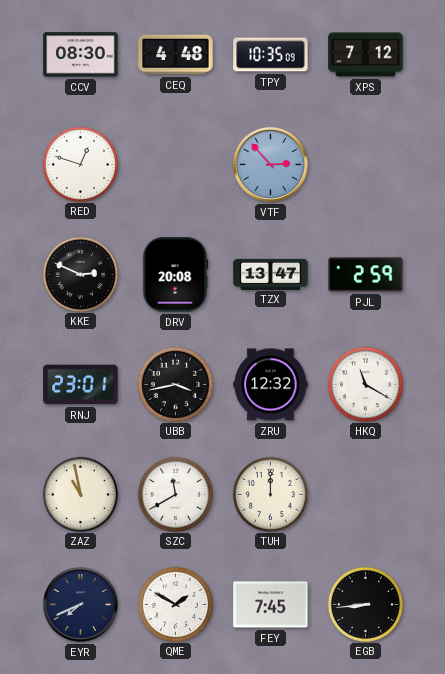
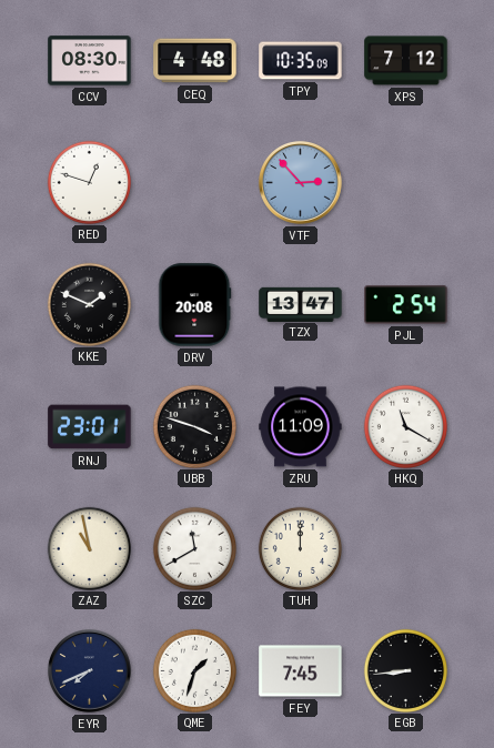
KKE: 2:49 -> 1:49 (89, 304)
PJL: 2:59 -> 2:54 (406, 305)
UBB: 3:43 -> 3:48 (194, 426)
ZRU: 12:32 -> 11:09 (301, 427)
QME: 1:50 -> 1:33 (194, 670)
